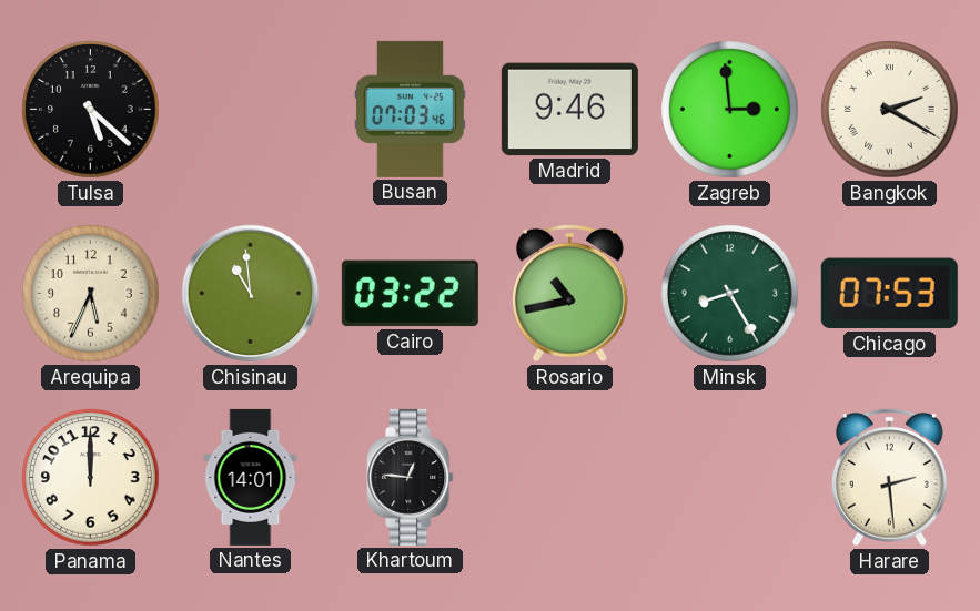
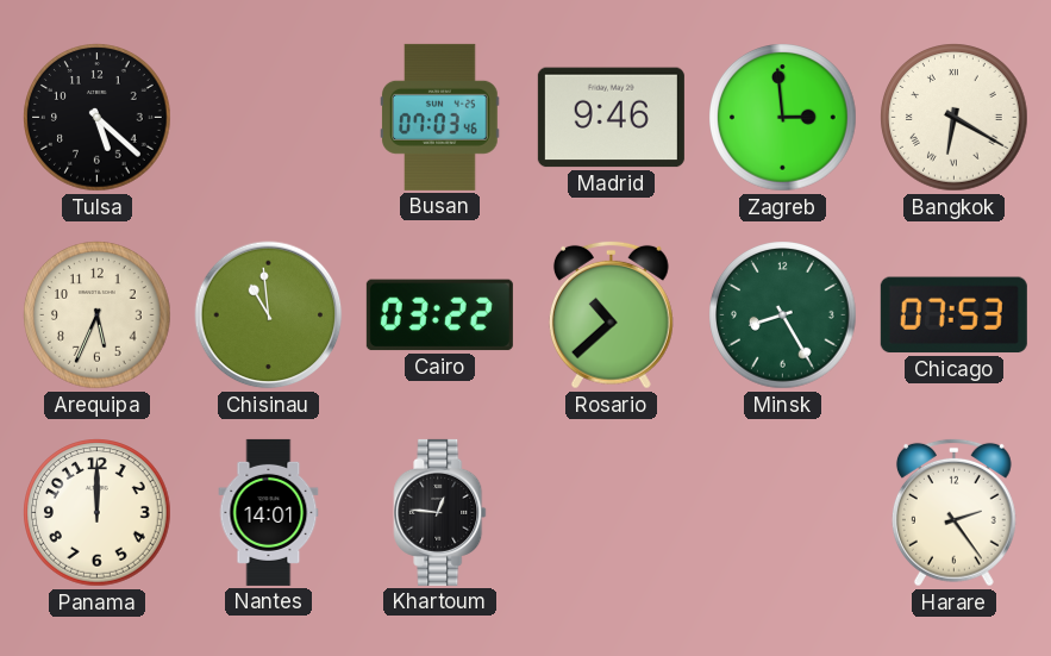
Bangkok: 2:20 -> 6:20 (955, 118)
Rosario: 10:43 -> 10:38 (611, 314)
Harare: 2:29 -> 2:24 (953, 512)
